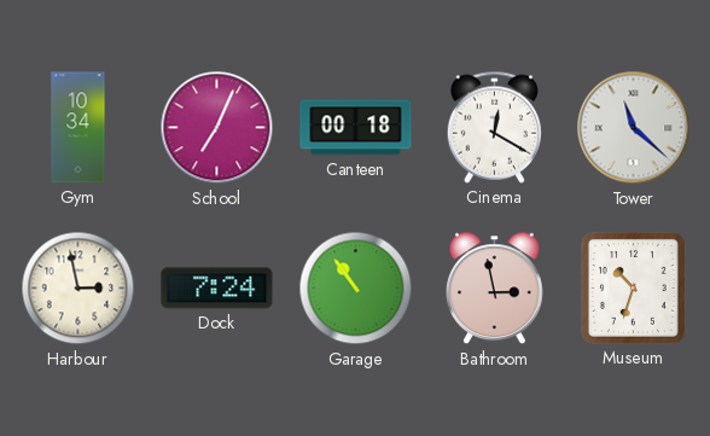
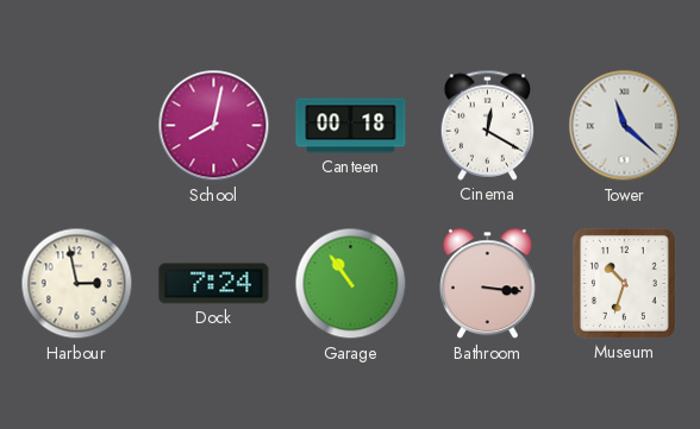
Gym: 10:34 -> none (78, 128)
School: 7:04 -> 8:02 (214, 126)
Bathroom: 2:58 -> 3:16 (488, 284)
